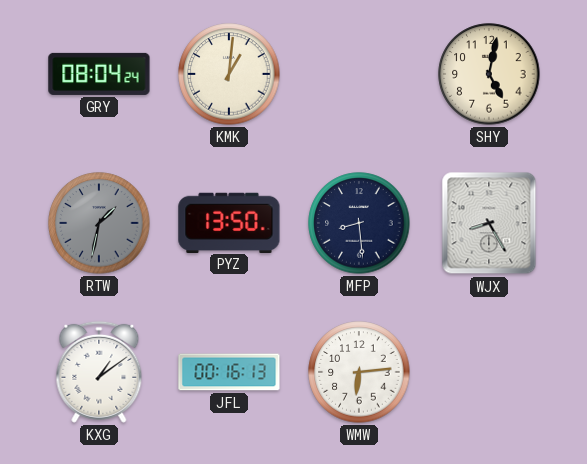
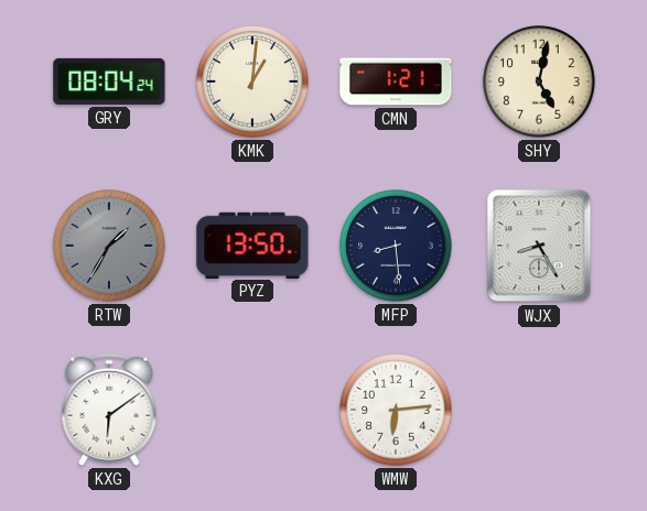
CMN: none -> 1:21 (396, 81)
RTW: 1:32 -> 1:35 (109, 246)
KXG: 1:09 -> 6:09 (109, 410)
JFL: 00:16 -> none (229, 372)
